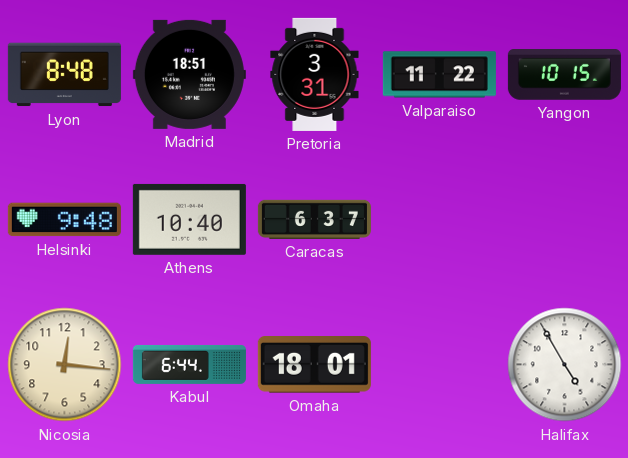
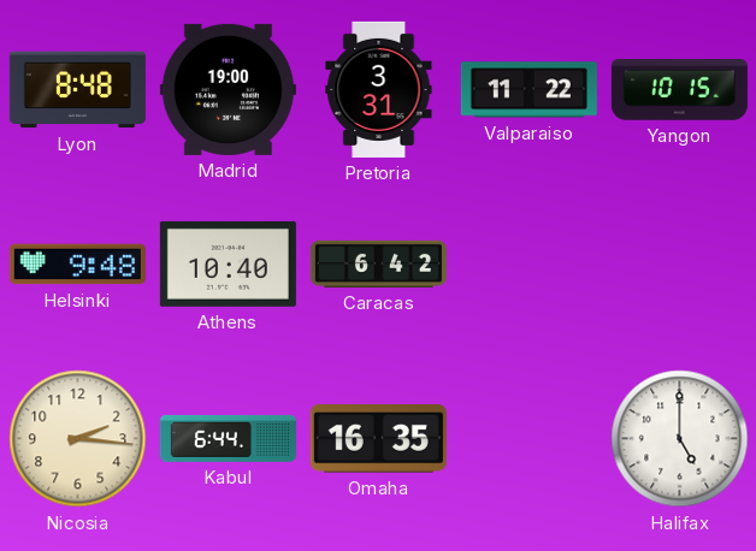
Madrid: 18:51 -> 19:00 (228, 89)
Caracas: 6:37 -> 6:42 (378, 263)
Nicosia: 12:16 -> 2:16 (78, 439)
Omaha: 18:01 -> 16:35 (378, 439)
Halifax: 4:55 -> 5:00 (680, 439)
